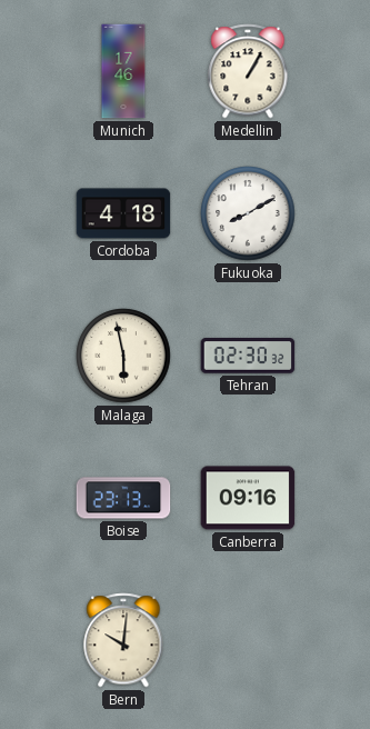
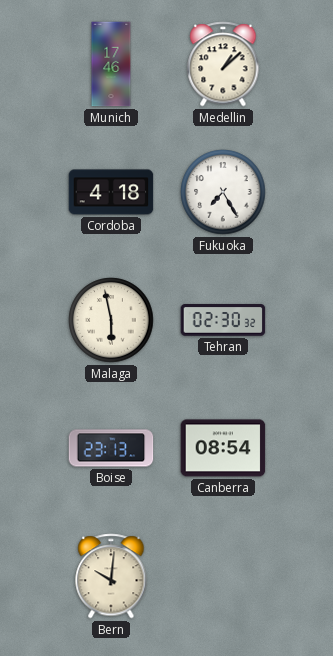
Medellin: 1:05 -> 1:08 (223, 64)
Fukuoka: 8:10 -> 7:25 (223, 192)
Canberra: 09:16 -> 08:54 (223, 448)
